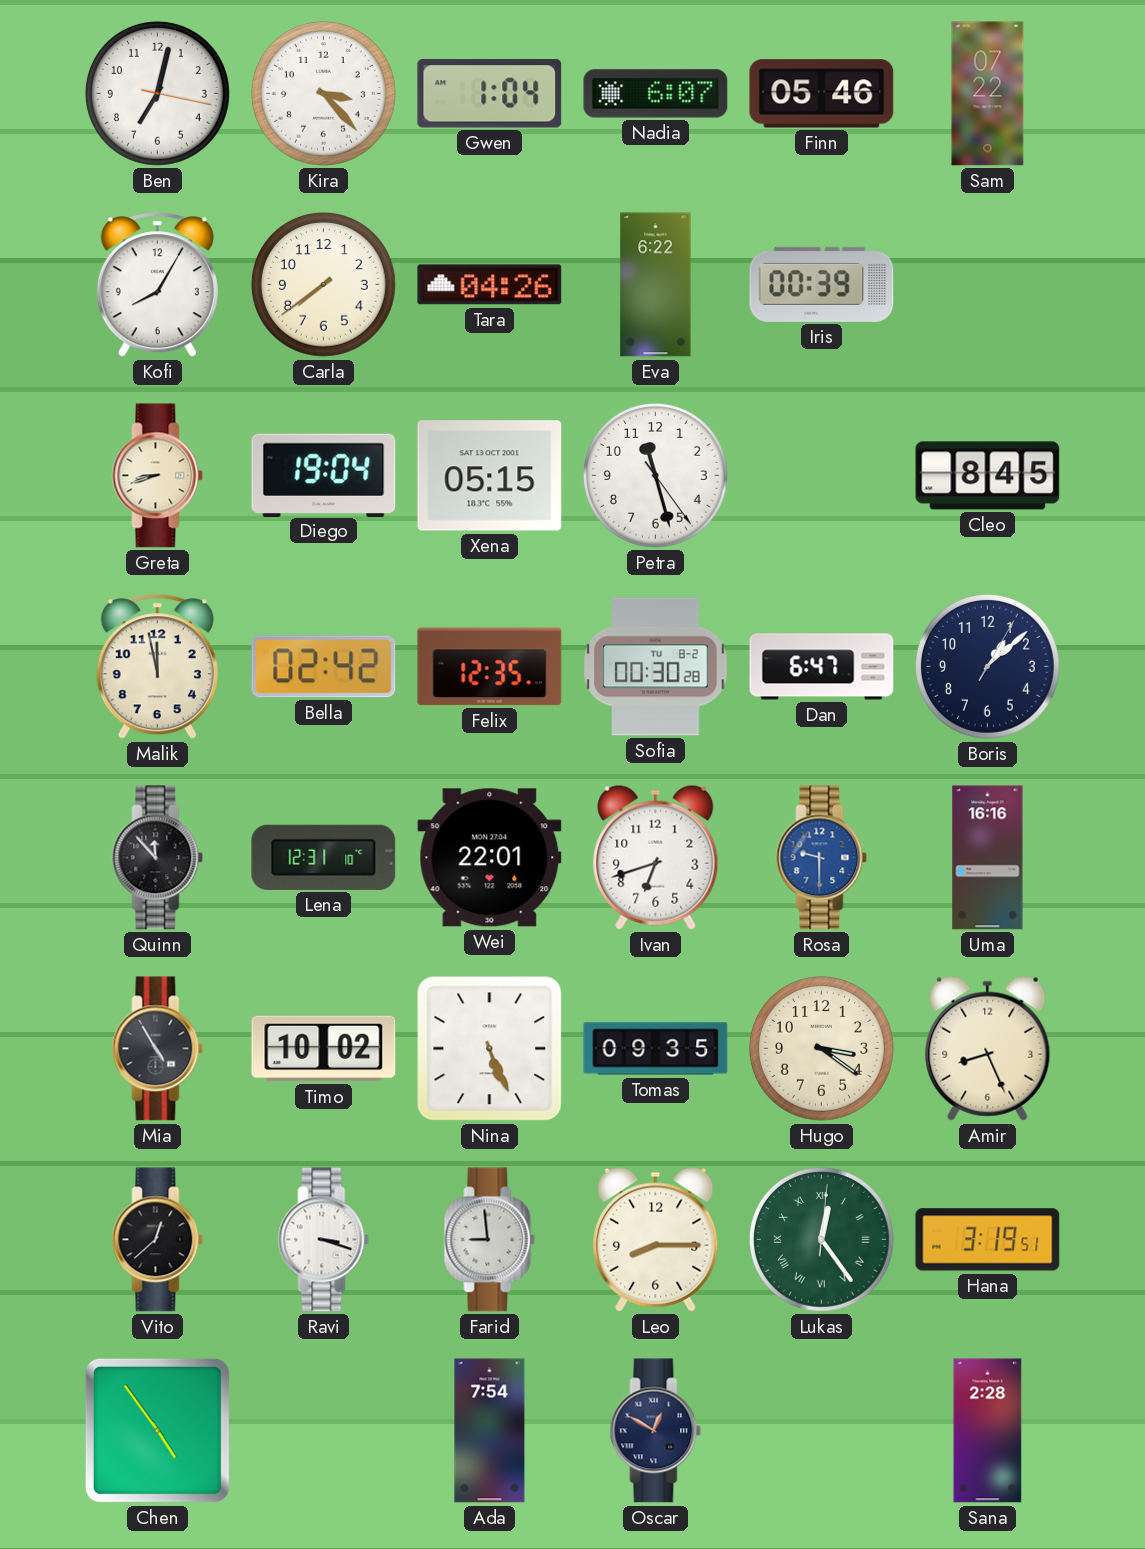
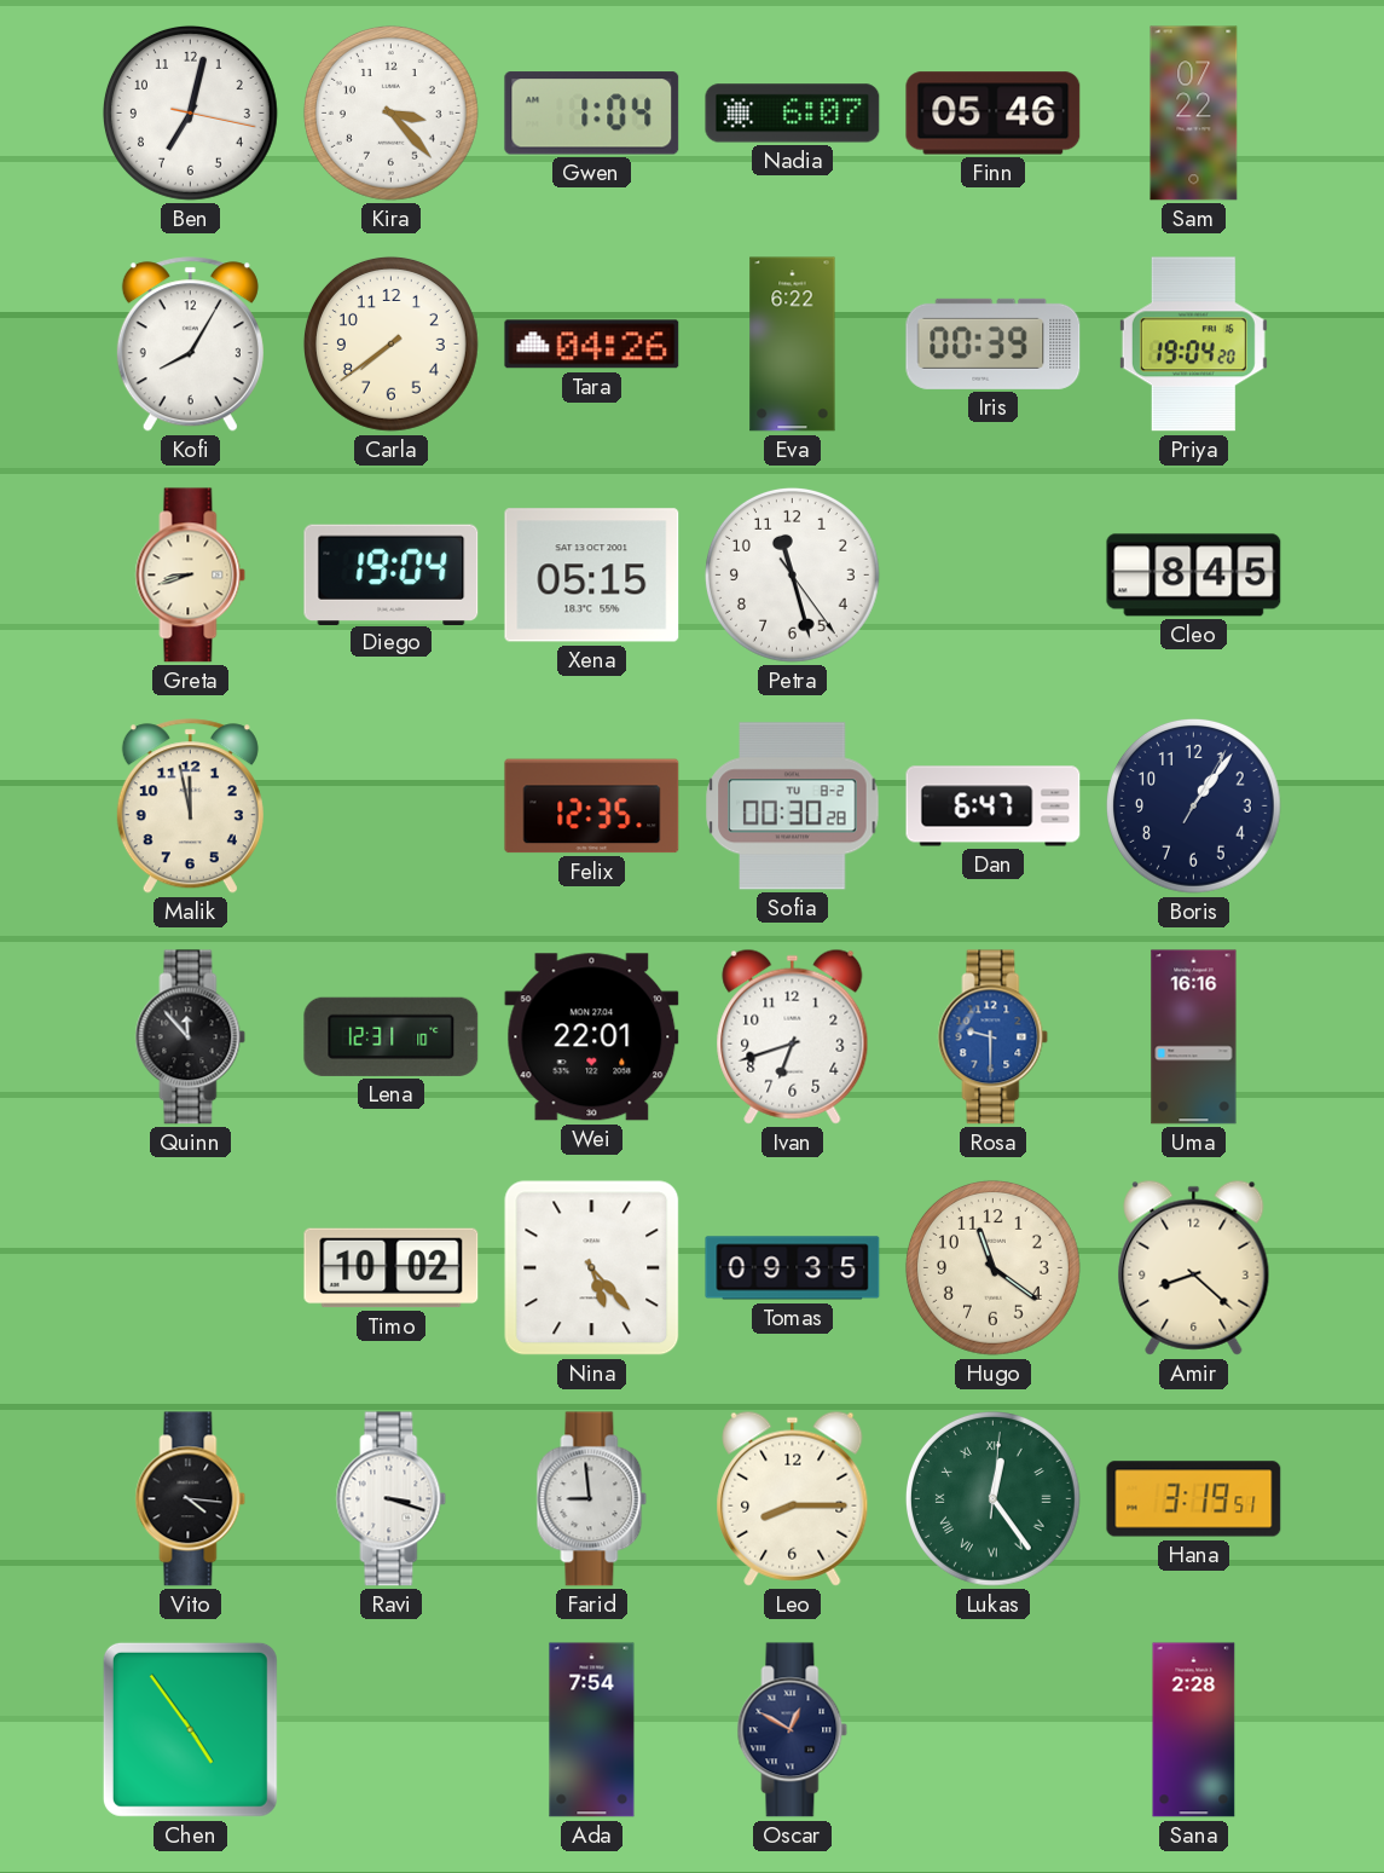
Priya: none -> 19:04 (1193, 345)
Bella: 02:42 -> none (324, 667)
Boris: 1:08 -> 1:06 (1193, 805)
Mia: 4:55 -> none (158, 1049)
Nina: 5:26 -> 5:23 (592, 1268)
Hugo: 3:21 -> 11:21 (992, 1267)
Amir: 8:26 -> 8:22 (1194, 1267)
Vito: 12:38 -> 4:16 (191, 1499)
